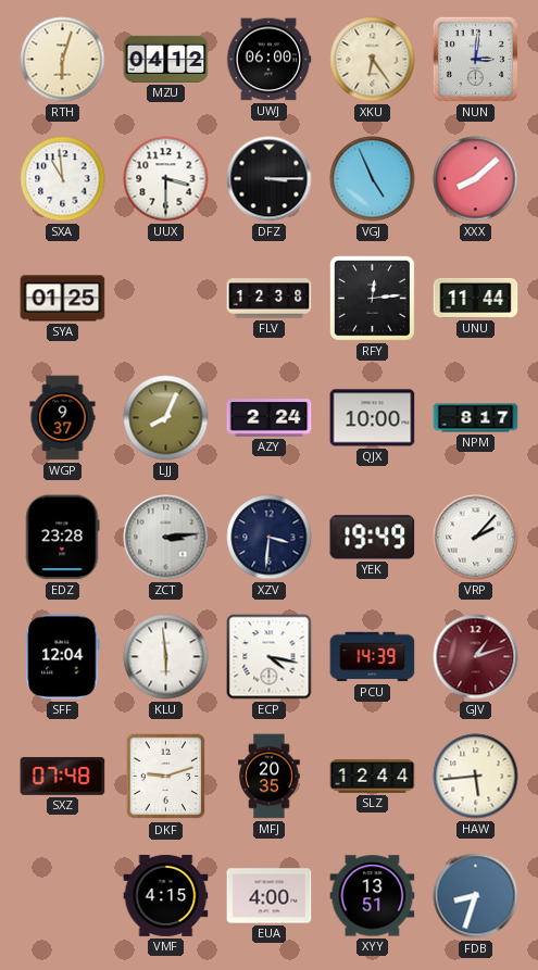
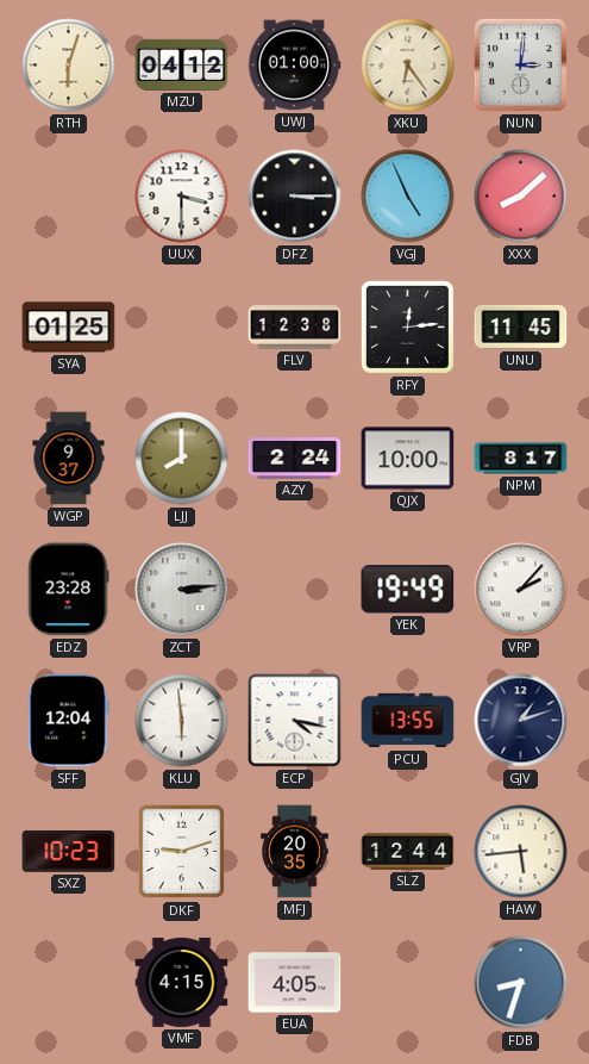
UWJ: 06:00 -> 01:00 (294, 66)
SXA: 10:59 -> none (63, 179)
UNU: 11:44 -> 11:45 (521, 326)
LJJ: 8:04 -> 8:00 (182, 459)
XZV: 3:31 -> none (270, 538)
PCU: 14:39 -> 13:55 (408, 721)
GJV dial: burgundy -> navy (521, 721)
SXZ: 07:48 -> 10:23 (69, 852)
EUA: 4:00 -> 4:05 (295, 983)
XYY: 13:51 -> none (373, 896)
